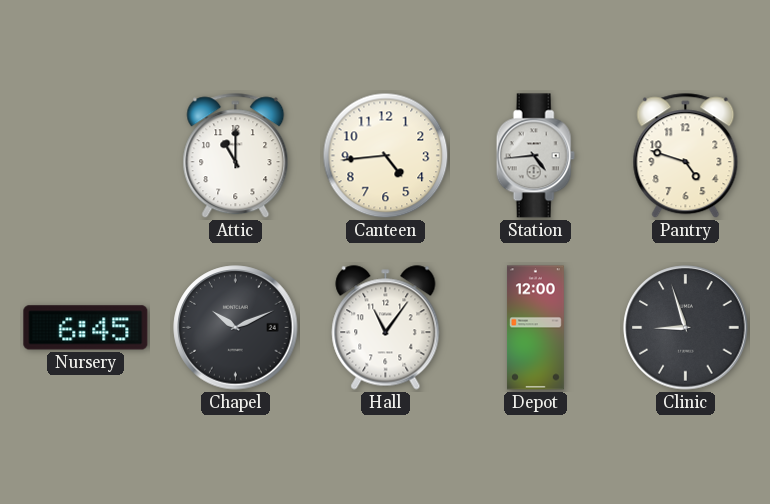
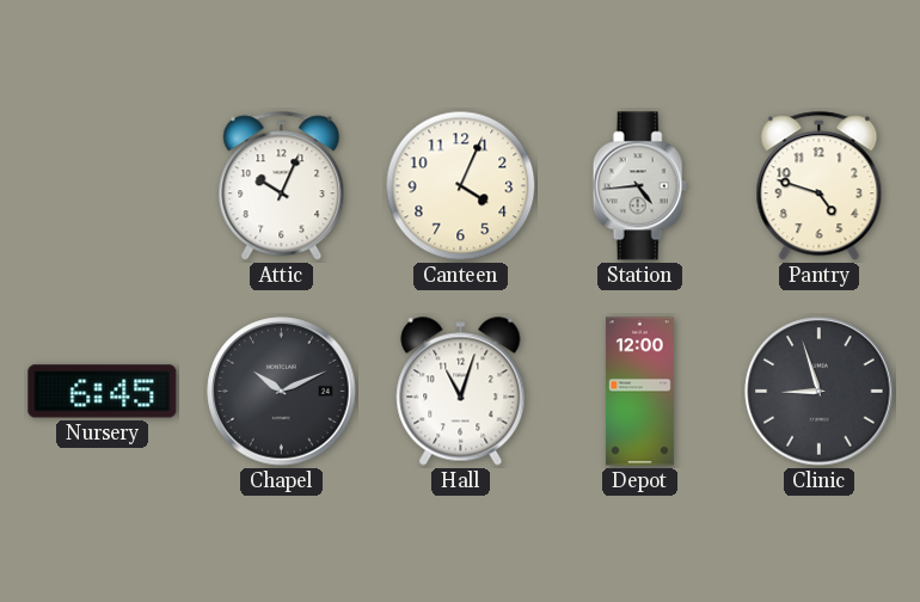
Attic: 11:00 -> 10:04 (282, 186)
Canteen: 4:44 -> 4:04 (461, 186)
Hall: 11:06 -> 11:03 (461, 392)
